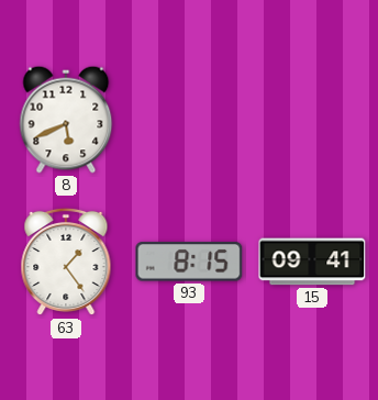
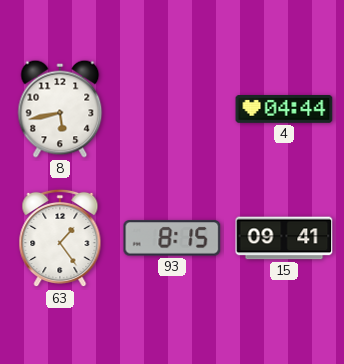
8: 5:41 -> 5:43 (60, 109)
4: none -> 04:44 (284, 110)
